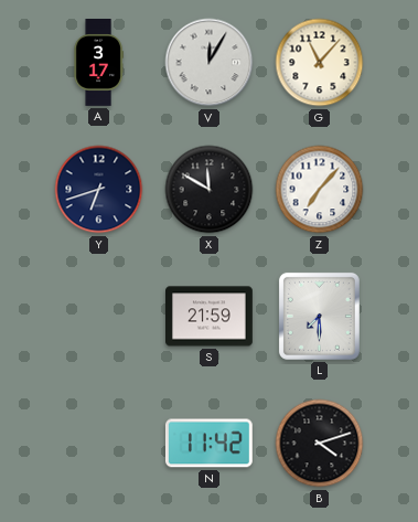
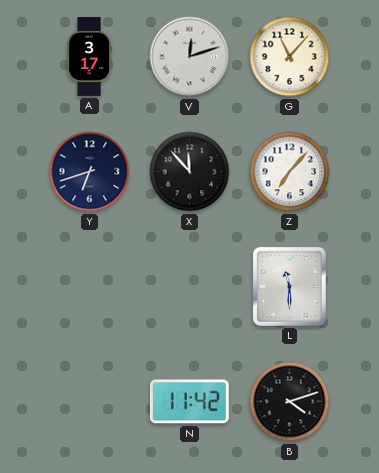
V: 12:05 -> 12:12 (190, 57)
X: 11:50 -> 11:53 (190, 172)
S: 21:59 -> none (210, 317)
L: 7:30 -> 11:30 (289, 286)
